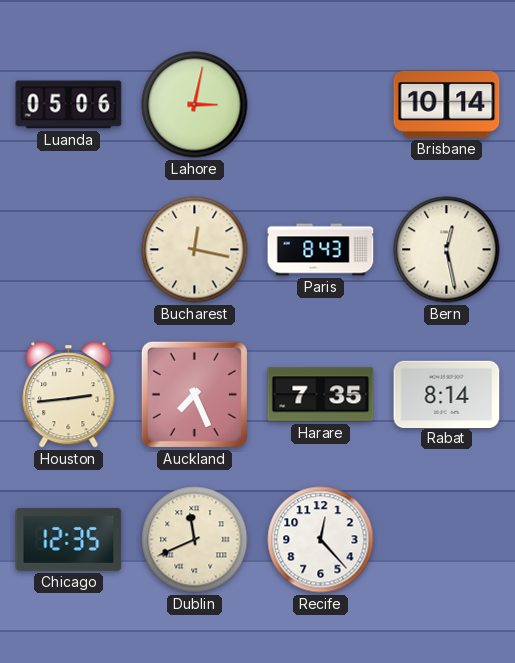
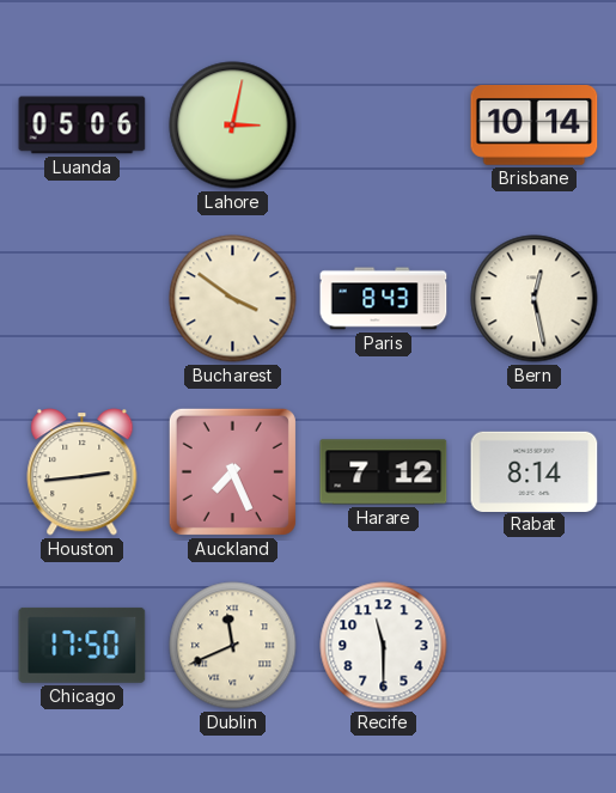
Bucharest: 12:17 -> 3:51 (233, 299)
Harare: 7:35 -> 7:12 (384, 472)
Chicago: 12:35 -> 17:50 (83, 645)
Recife: 12:23 -> 11:30 (384, 646)
